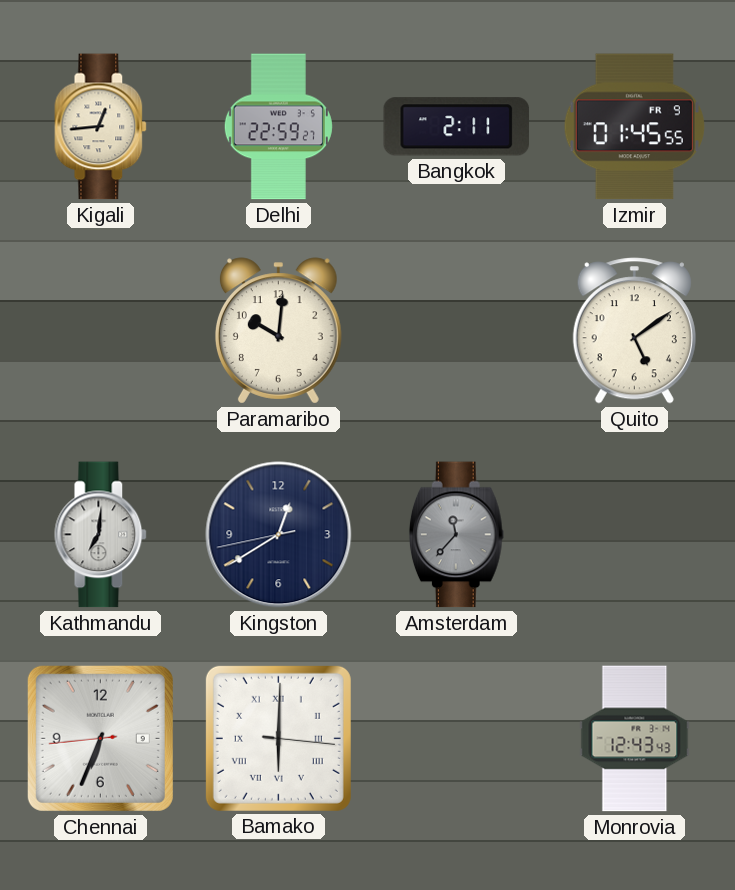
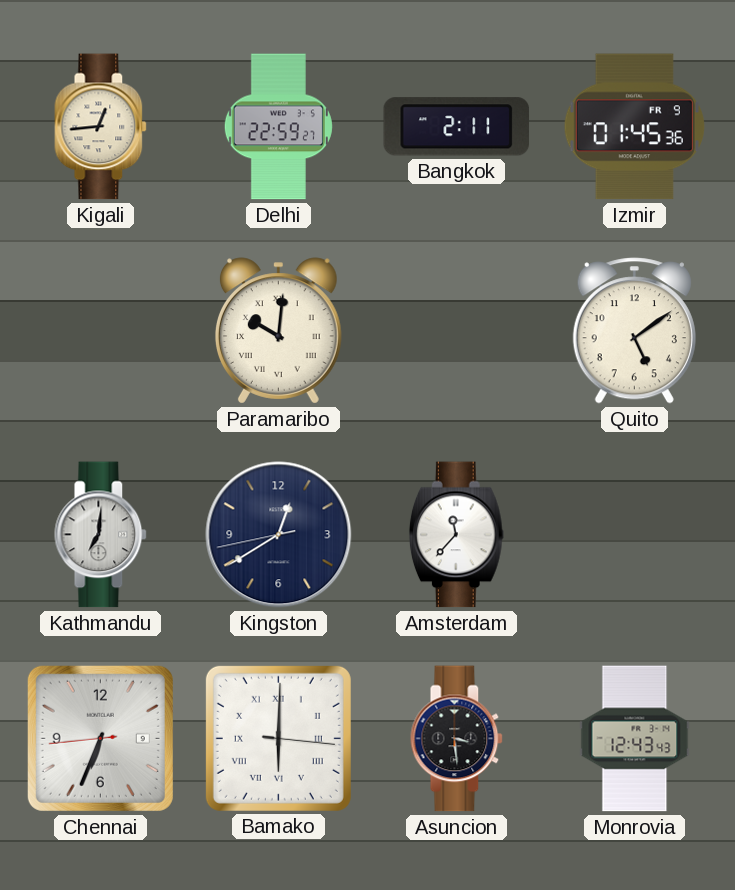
Izmir: 01:45:55 -> 01:45:36 (634, 127)
Paramaribo numerals: Arabic -> Roman (278, 331)
Amsterdam dial: grey -> white (456, 535)
Asuncion: none -> 3:29 (457, 739)
